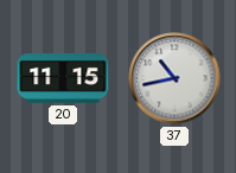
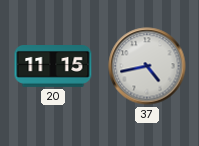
37: 10:43 -> 4:43 (147, 66)
